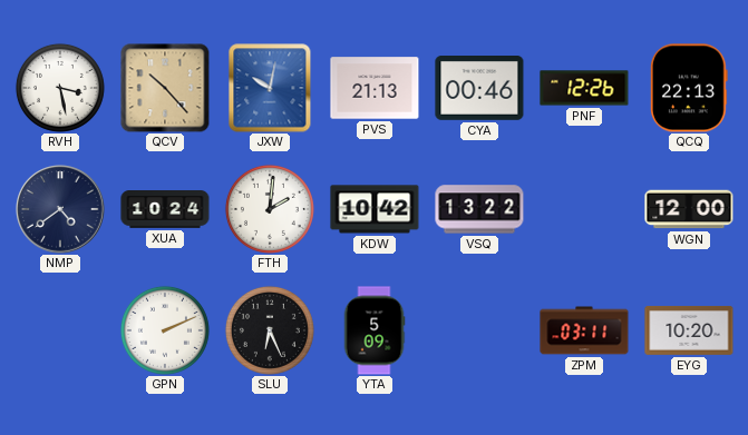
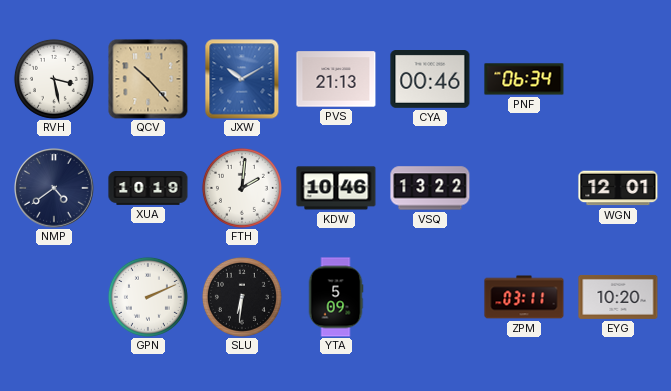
JXW: 10:02 -> 10:10 (242, 79)
PNF: 12:26 -> 06:34 (524, 79)
QCQ: 22:13 -> none (689, 88)
XUA: 10:24 -> 10:19 (148, 189)
KDW: 10:42 -> 10:46 (336, 188)
WGN: 12:00 -> 12:01 (618, 188)
SLU: 6:26 -> 6:31 (242, 297)
